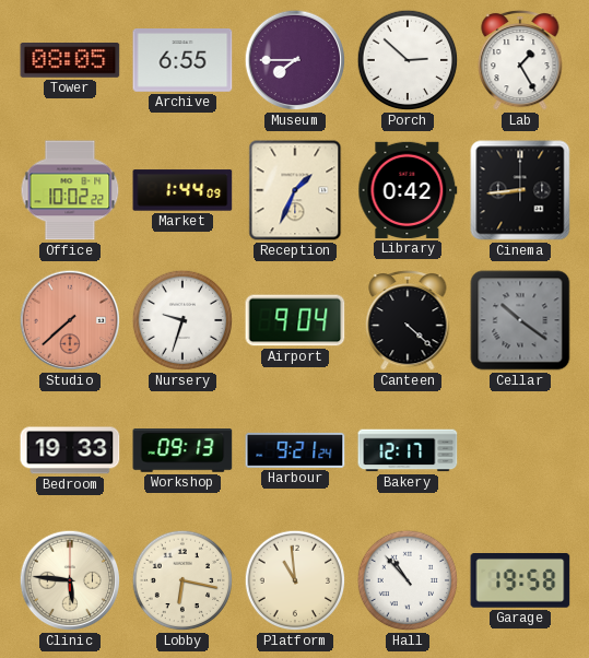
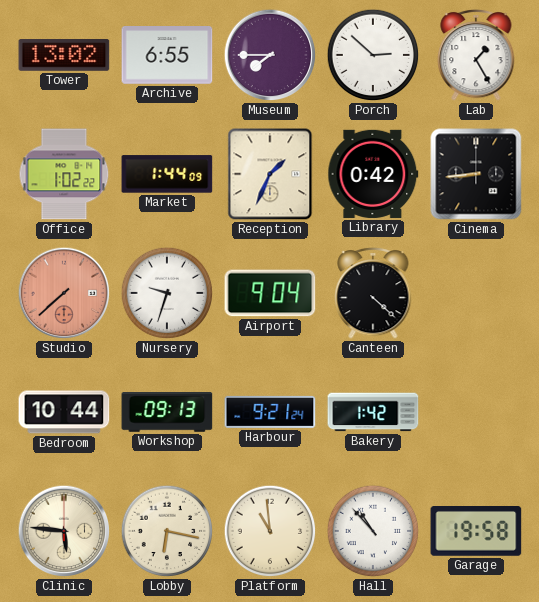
Tower: 08:05 -> 13:02 (64, 56)
Office: 10:02 -> 1:02 (64, 174)
Cellar: 10:21 -> none (520, 320)
Bedroom: 19:33 -> 10:44 (64, 412)
Bakery: 12:17 -> 1:42 (373, 412)
